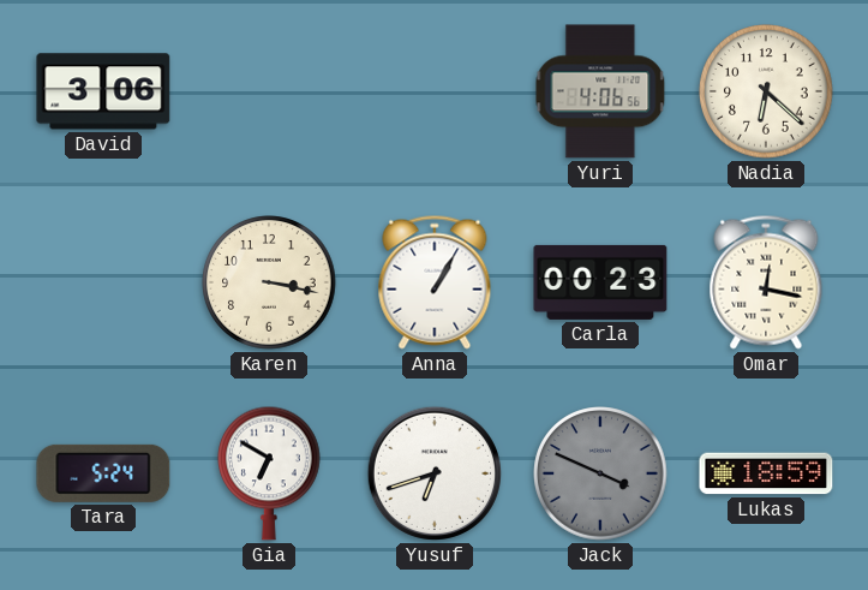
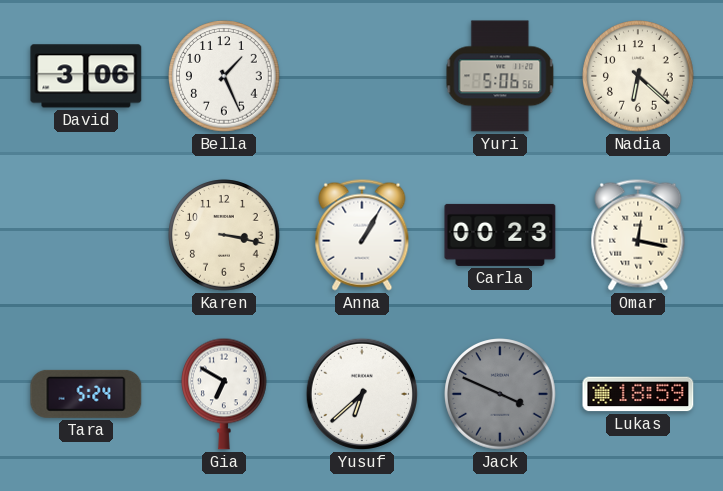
Bella: none -> 1:26 (224, 76)
Yuri: 4:06 -> 5:06 (500, 76)
Yusuf: 6:42 -> 6:38 (362, 394)
